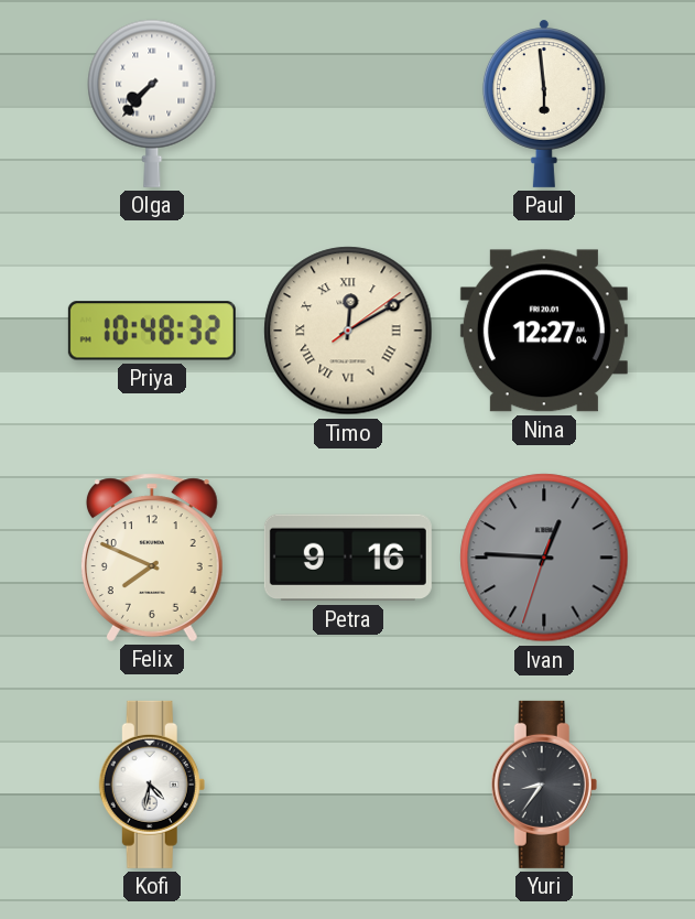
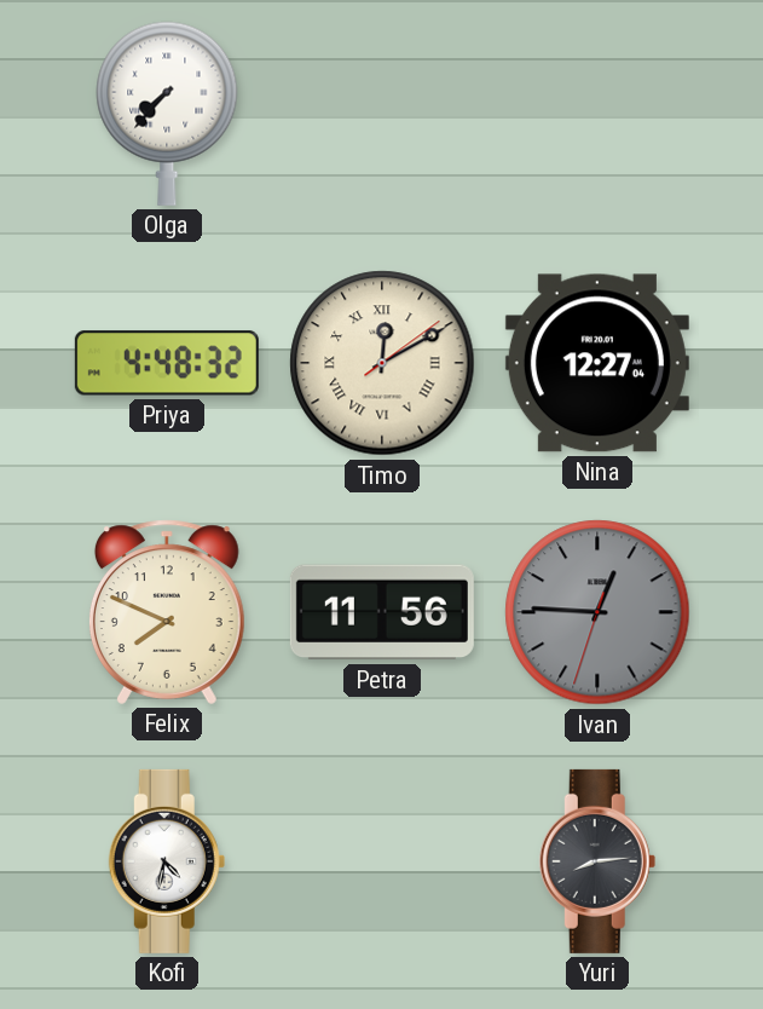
Paul: 5:59 -> none (544, 104)
Priya: 10:48 -> 4:48 (167, 363)
Petra: 9:16 -> 11:56 (382, 612)
Yuri: 8:36 -> 8:14 (597, 861)
